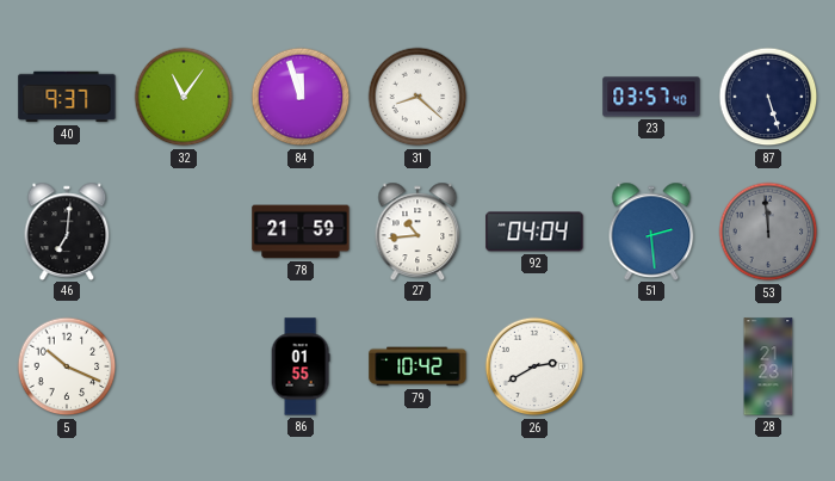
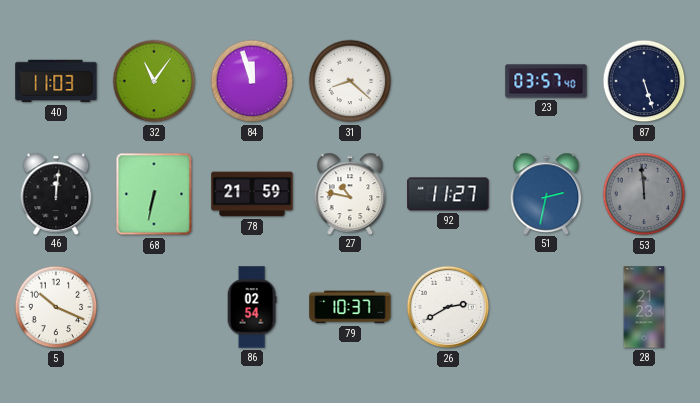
40: 9:37 -> 11:03 (56, 81)
46: 7:01 -> 12:01 (56, 193)
68: none -> 6:32 (154, 194)
27: 10:44 -> 10:47 (350, 193)
92: 04:04 -> 11:27 (448, 194)
51: 2:29 -> 2:32 (546, 193)
86: 01:55 -> 02:54 (252, 307)
79: 10:42 -> 10:37 (350, 307)
